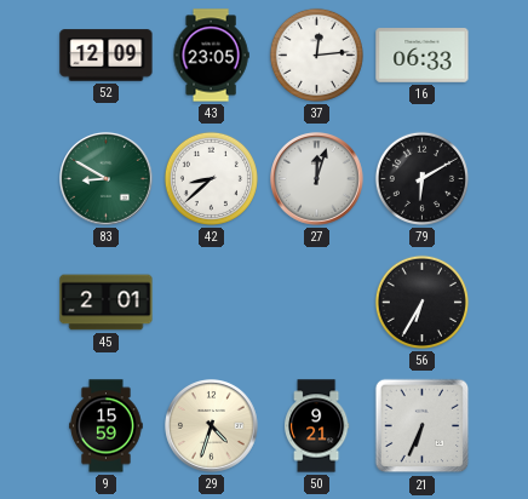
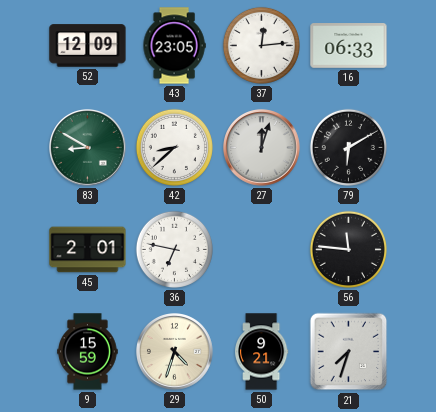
36: none -> 6:47 (174, 249)
56: 6:35 -> 11:46 (348, 249)
21: 6:34 -> 7:33 (349, 352)
